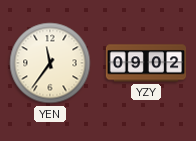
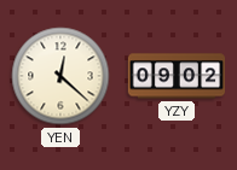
YEN: 11:36 -> 12:22 (60, 76)
